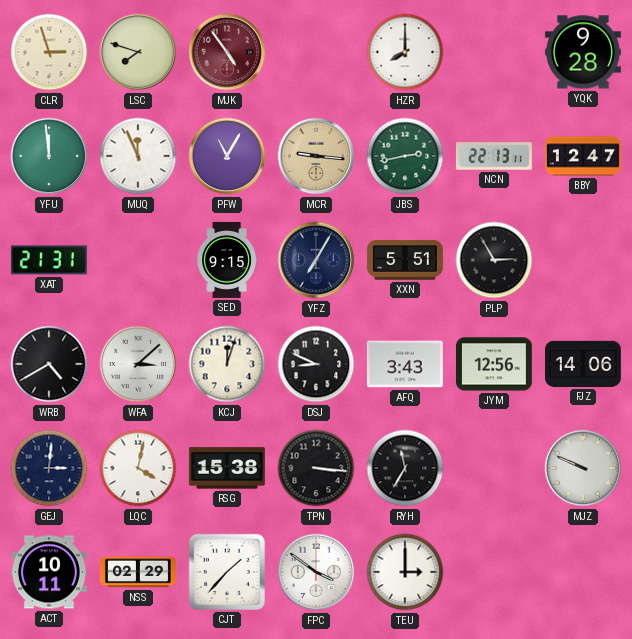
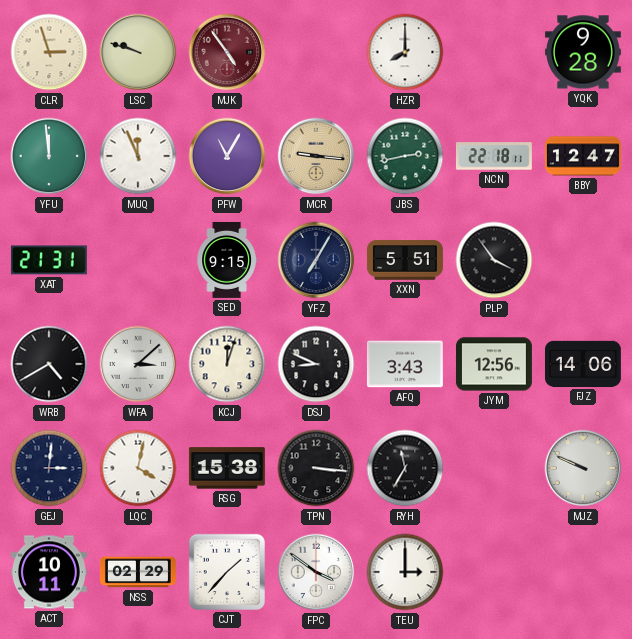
LSC: 7:48 -> 9:48 (138, 52)
NCN: 22:13 -> 22:18 (494, 156)
PLP: 2:55 -> 3:54 (494, 260)
